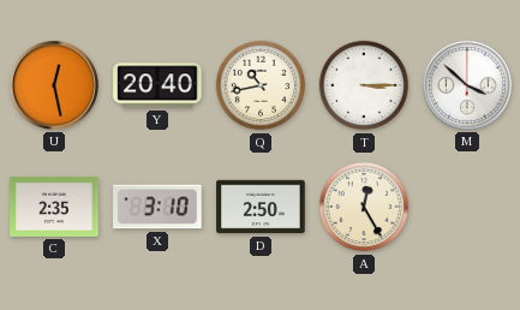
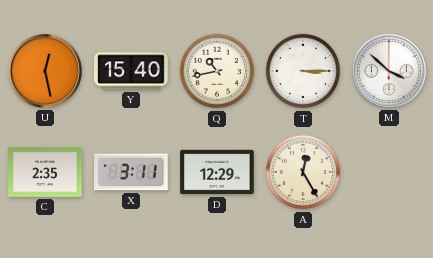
Y: 20:40 -> 15:40 (131, 71)
X: 3:10 -> 3:11 (131, 172)
D: 2:50 -> 12:29 (217, 172)
